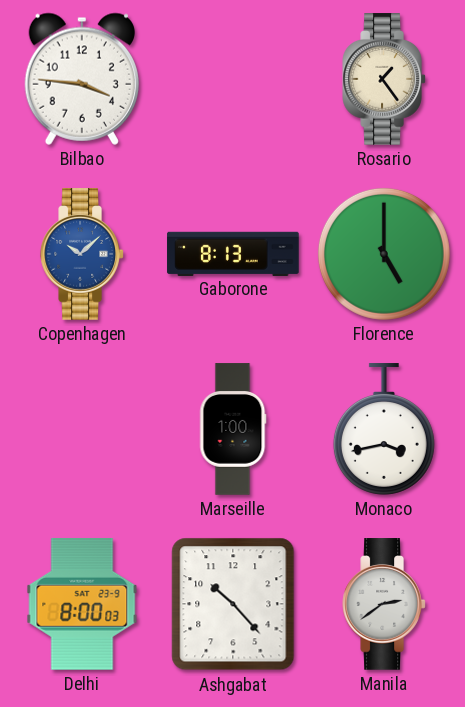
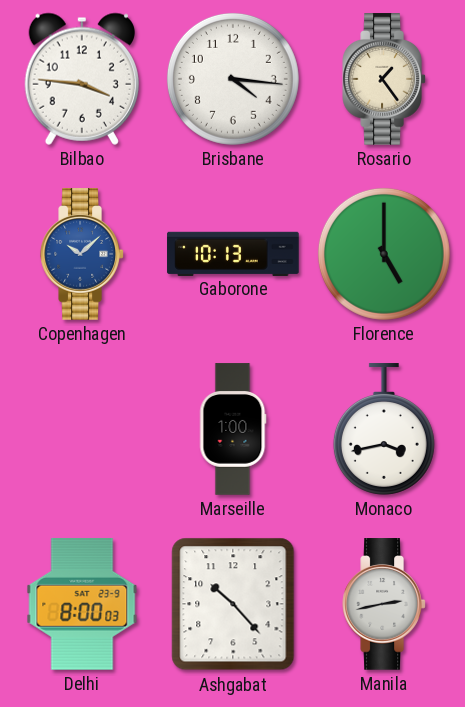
Brisbane: none -> 4:16 (233, 79)
Gaborone: 8:13 -> 10:13 (233, 253)
Manila: 2:39 -> 2:43 (384, 604)
